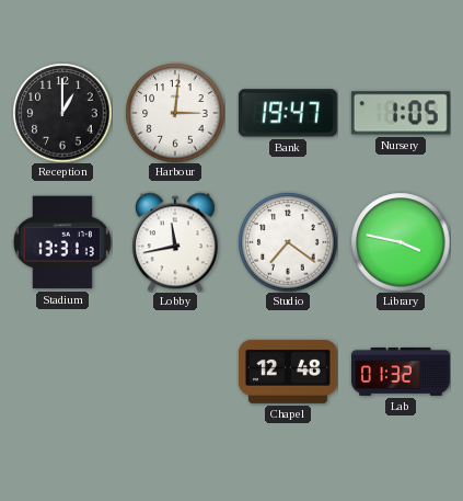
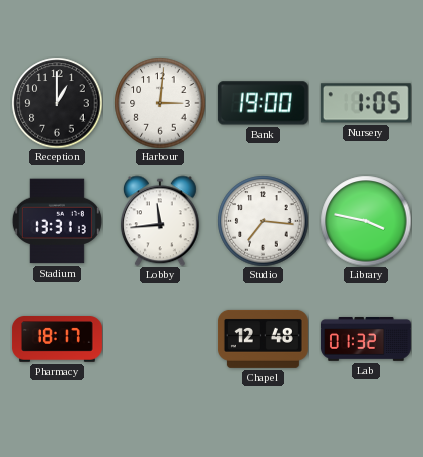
Bank: 19:47 -> 19:00 (263, 103)
Lobby: 11:43 -> 11:44 (160, 221)
Studio: 7:21 -> 7:16 (263, 221)
Pharmacy: none -> 18:17 (57, 340)
